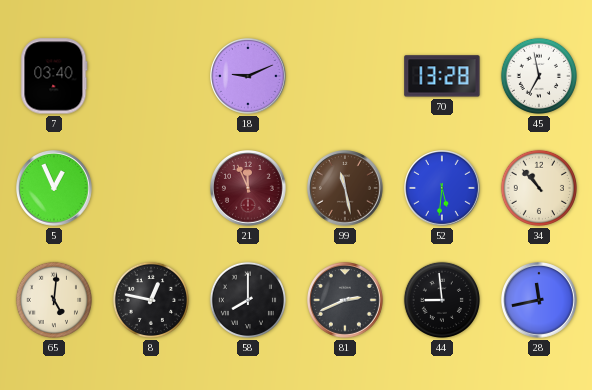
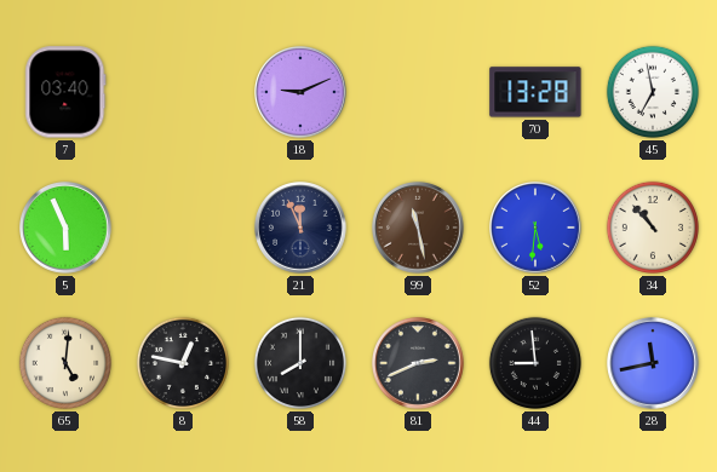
5: 12:56 -> 5:56 (67, 229)
21 dial: burgundy -> navy (302, 229)
